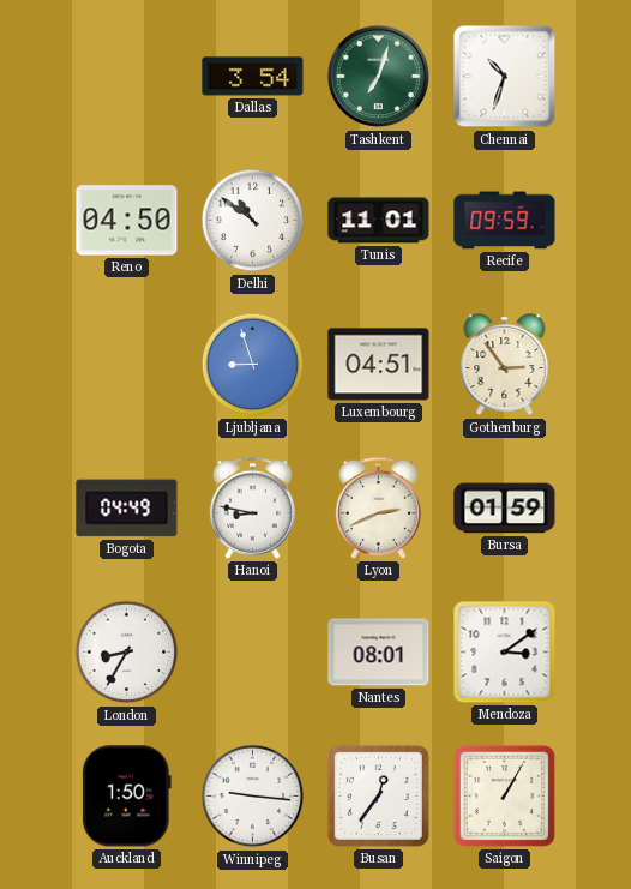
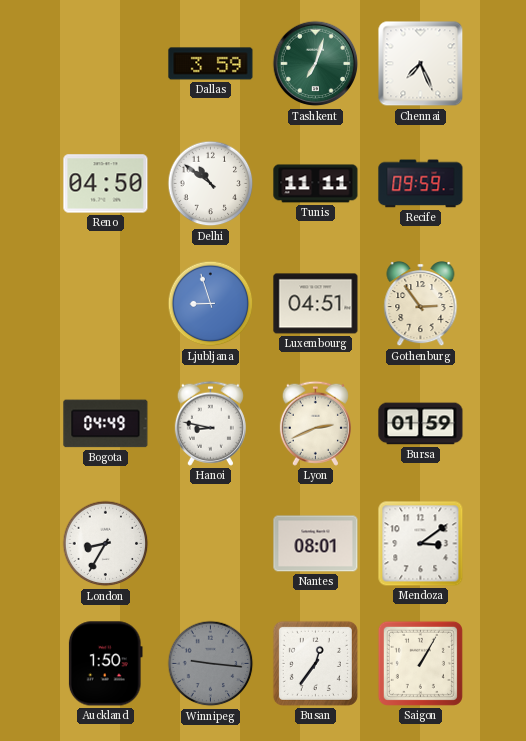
Dallas: 3:54 -> 3:59 (211, 64)
Chennai: 10:33 -> 7:26 (421, 64)
Tunis: 11:01 -> 11:11 (316, 184)
Winnipeg dial: white -> grey (211, 664)
